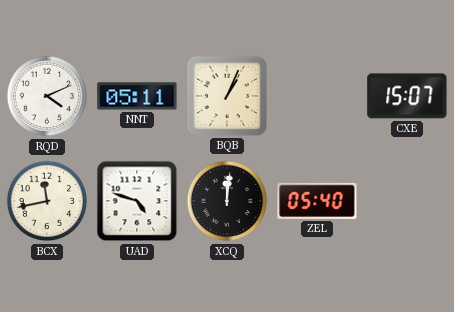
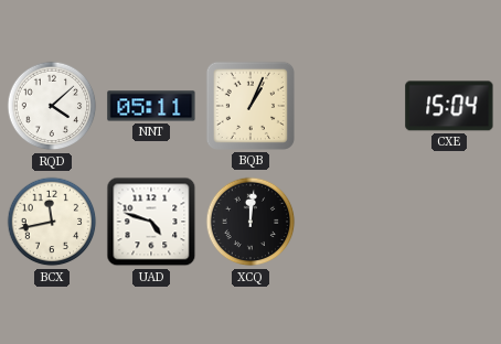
RQD: 4:11 -> 4:08 (52, 106)
CXE: 15:07 -> 15:04 (449, 106)
ZEL: 05:40 -> none (317, 201)
